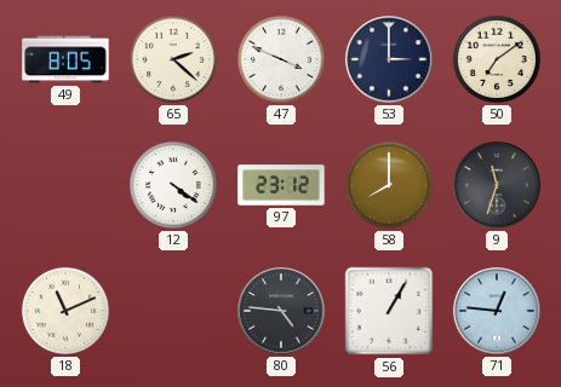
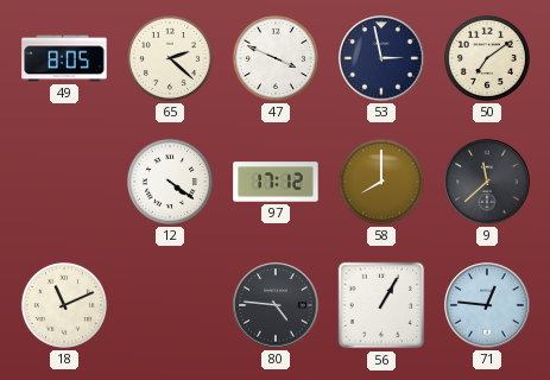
53: 3:00 -> 2:58 (381, 58)
97: 23:12 -> 17:12 (276, 182)
9: 11:33 -> 11:38 (487, 182)
